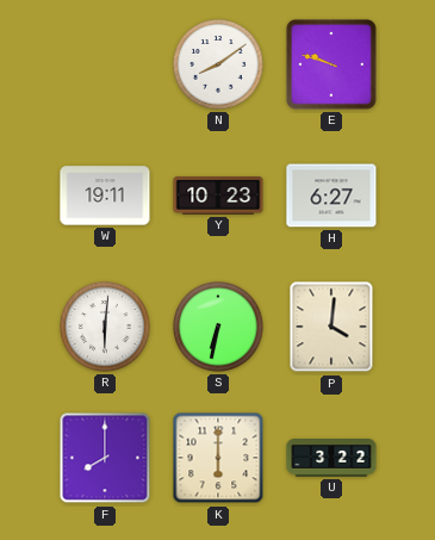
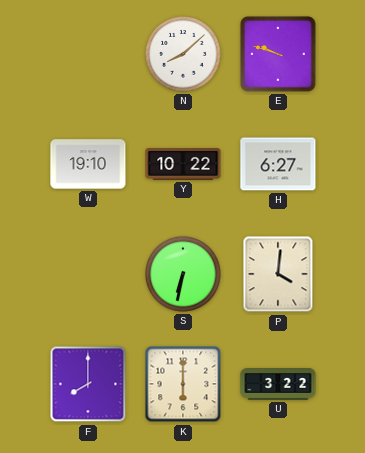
N: 8:09 -> 8:08 (184, 55)
W: 19:11 -> 19:10 (88, 164)
Y: 10:23 -> 10:22 (183, 165)
R: 6:01 -> none (106, 328)
